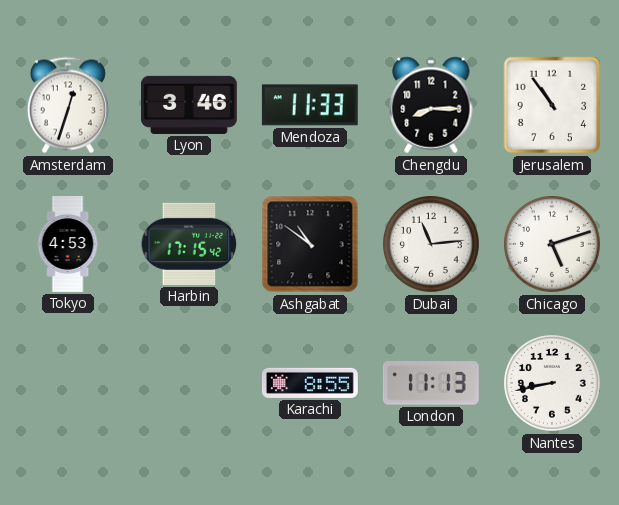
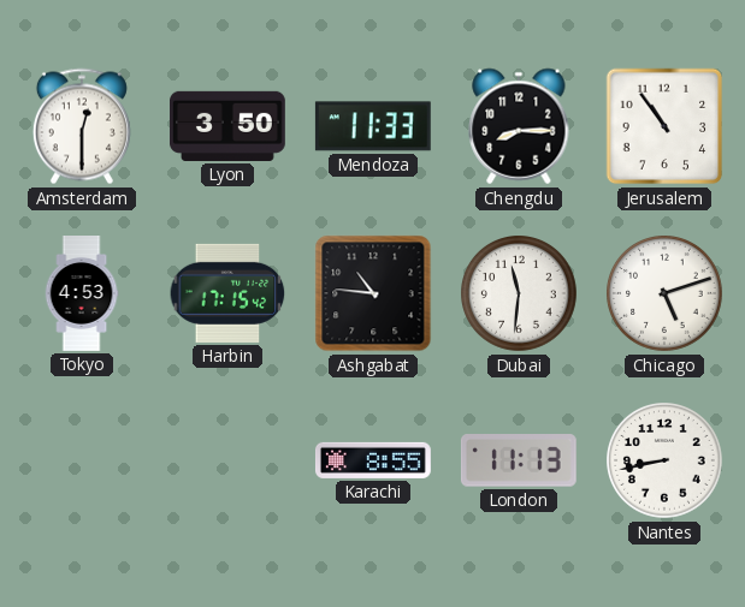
Amsterdam: 12:33 -> 12:30 (82, 126)
Lyon: 3:46 -> 3:50 (229, 126)
Ashgabat: 10:51 -> 10:46 (373, 293)
Dubai: 11:14 -> 11:31 (520, 294)
